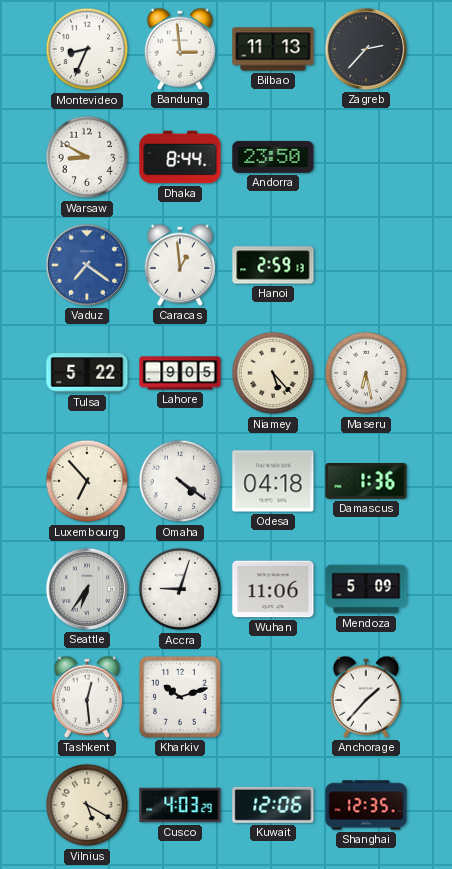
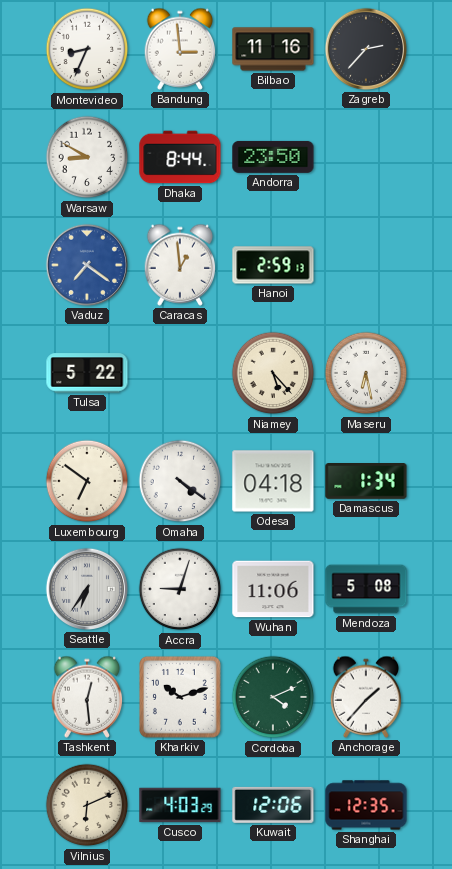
Bilbao: 11:13 -> 11:16 (273, 49)
Lahore: 9:05 -> none (180, 373)
Luxembourg: 6:53 -> 6:51 (87, 481)
Damascus: 1:36 -> 1:34 (366, 482)
Mendoza: 5:09 -> 5:08 (366, 589)
Cordoba: none -> 4:11 (273, 697)
Vilnius: 5:20 -> 6:11 (87, 805)
